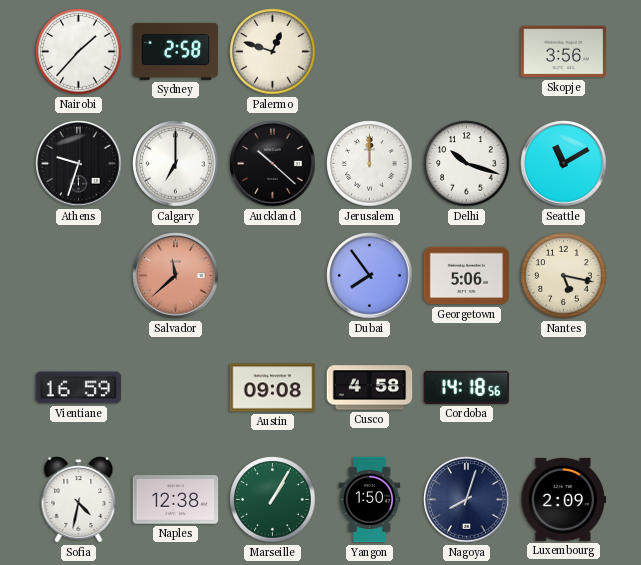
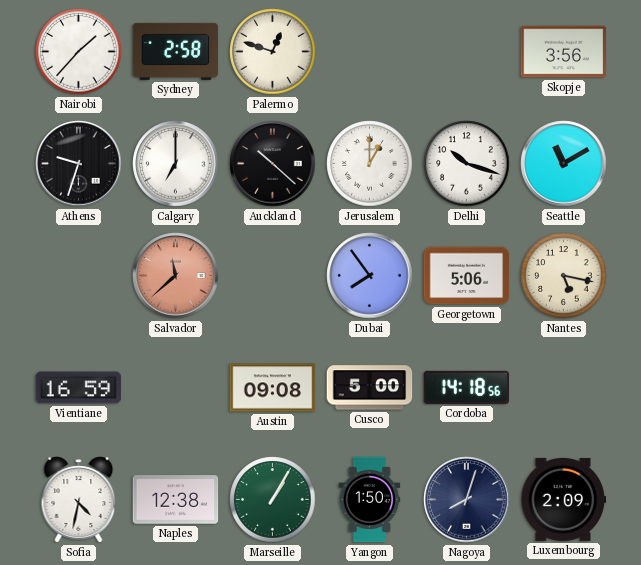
Jerusalem: 12:00 -> 1:00 (370, 164)
Cusco: 4:58 -> 5:00 (370, 388)
